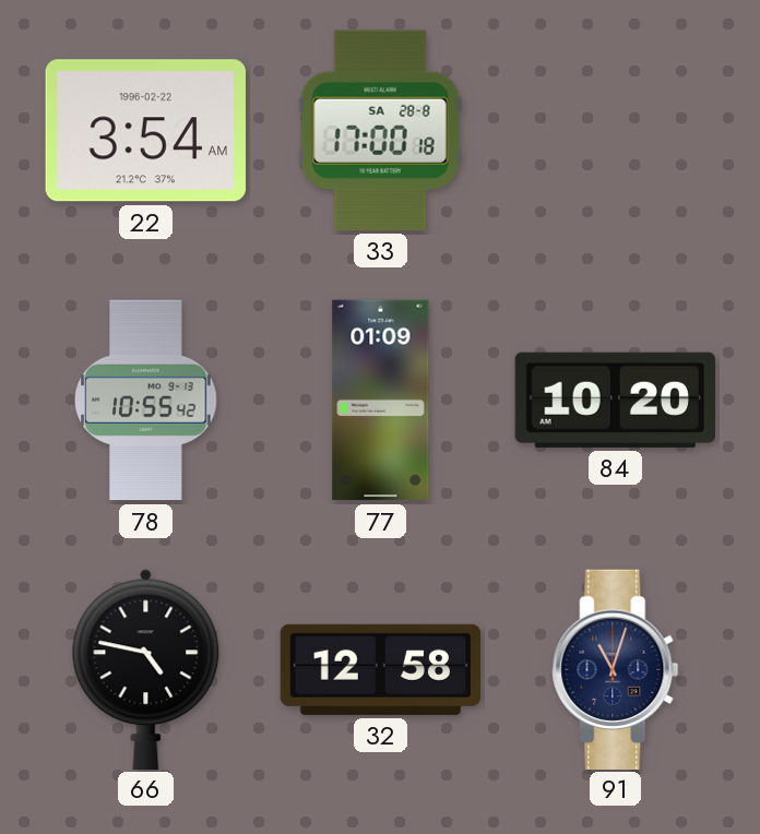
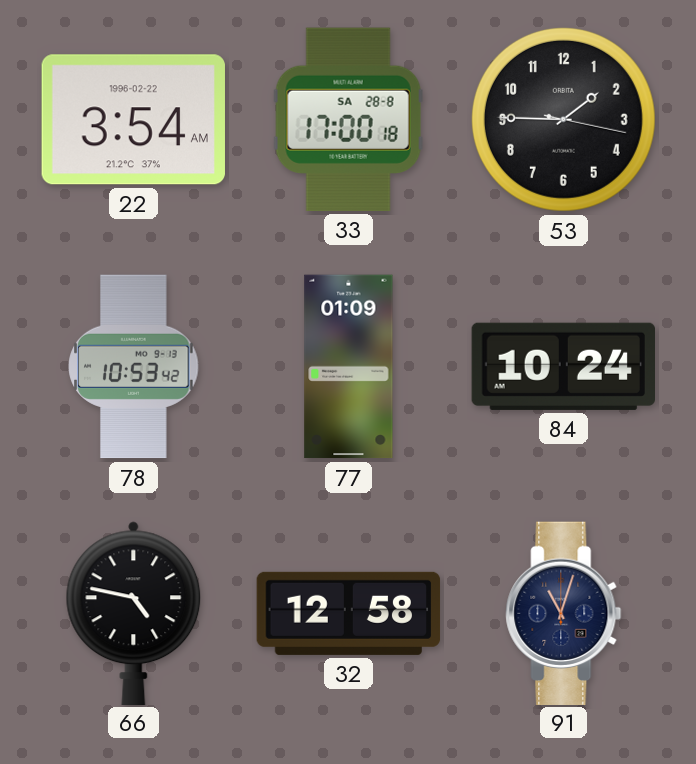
53: none -> 1:45 (563, 119)
78: 10:55 -> 10:53 (134, 367)
84: 10:20 -> 10:24 (563, 366)
